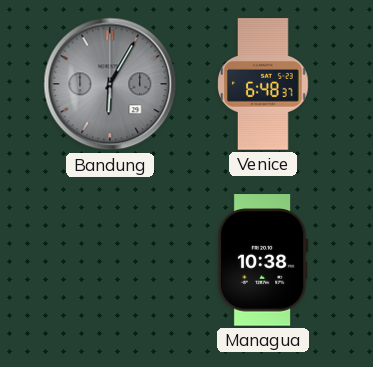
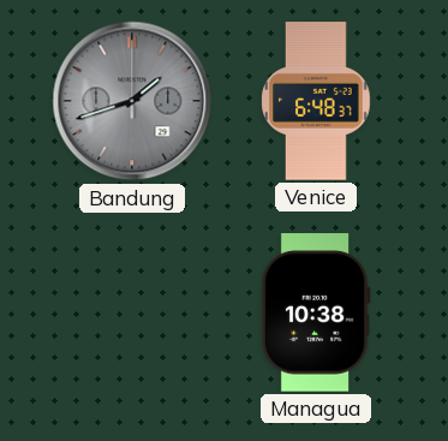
Bandung: 6:05 -> 1:42 (132, 101)
